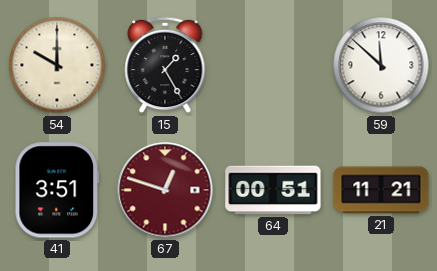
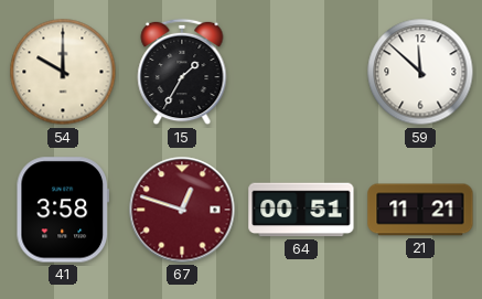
15: 1:25 -> 1:35 (182, 72)
41: 3:51 -> 3:58 (62, 210)
